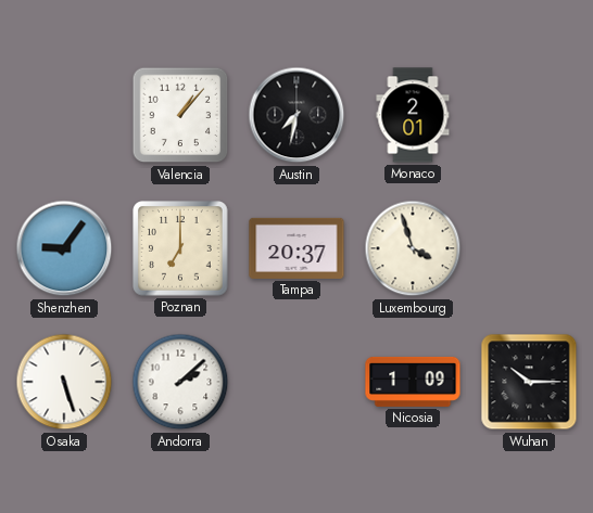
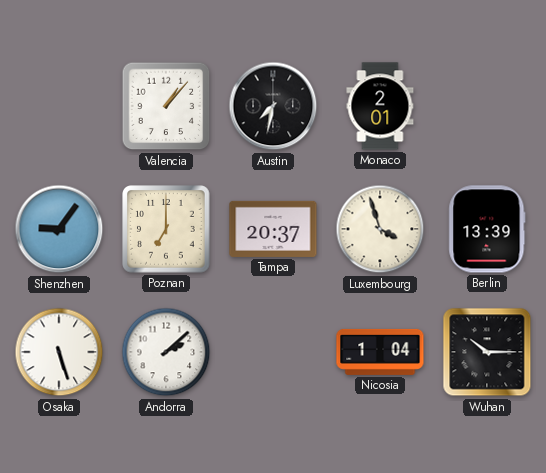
Berlin: none -> 13:39 (487, 229)
Nicosia: 1:09 -> 1:04 (380, 352)
